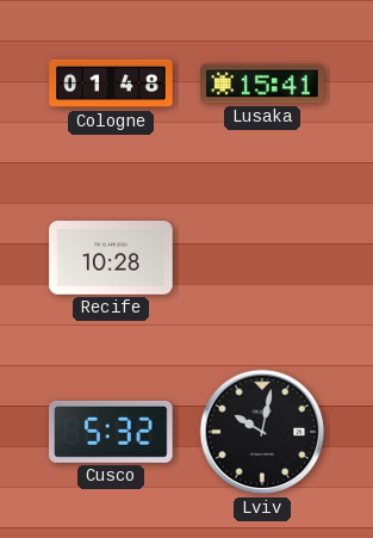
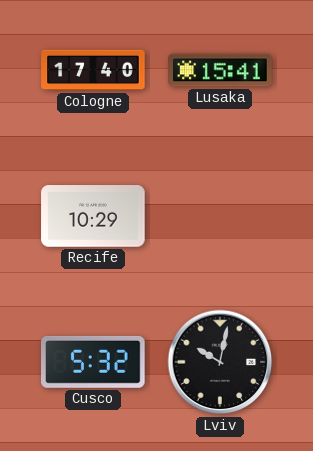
Cologne: 01:48 -> 17:40 (93, 70)
Recife: 10:28 -> 10:29 (93, 216)
